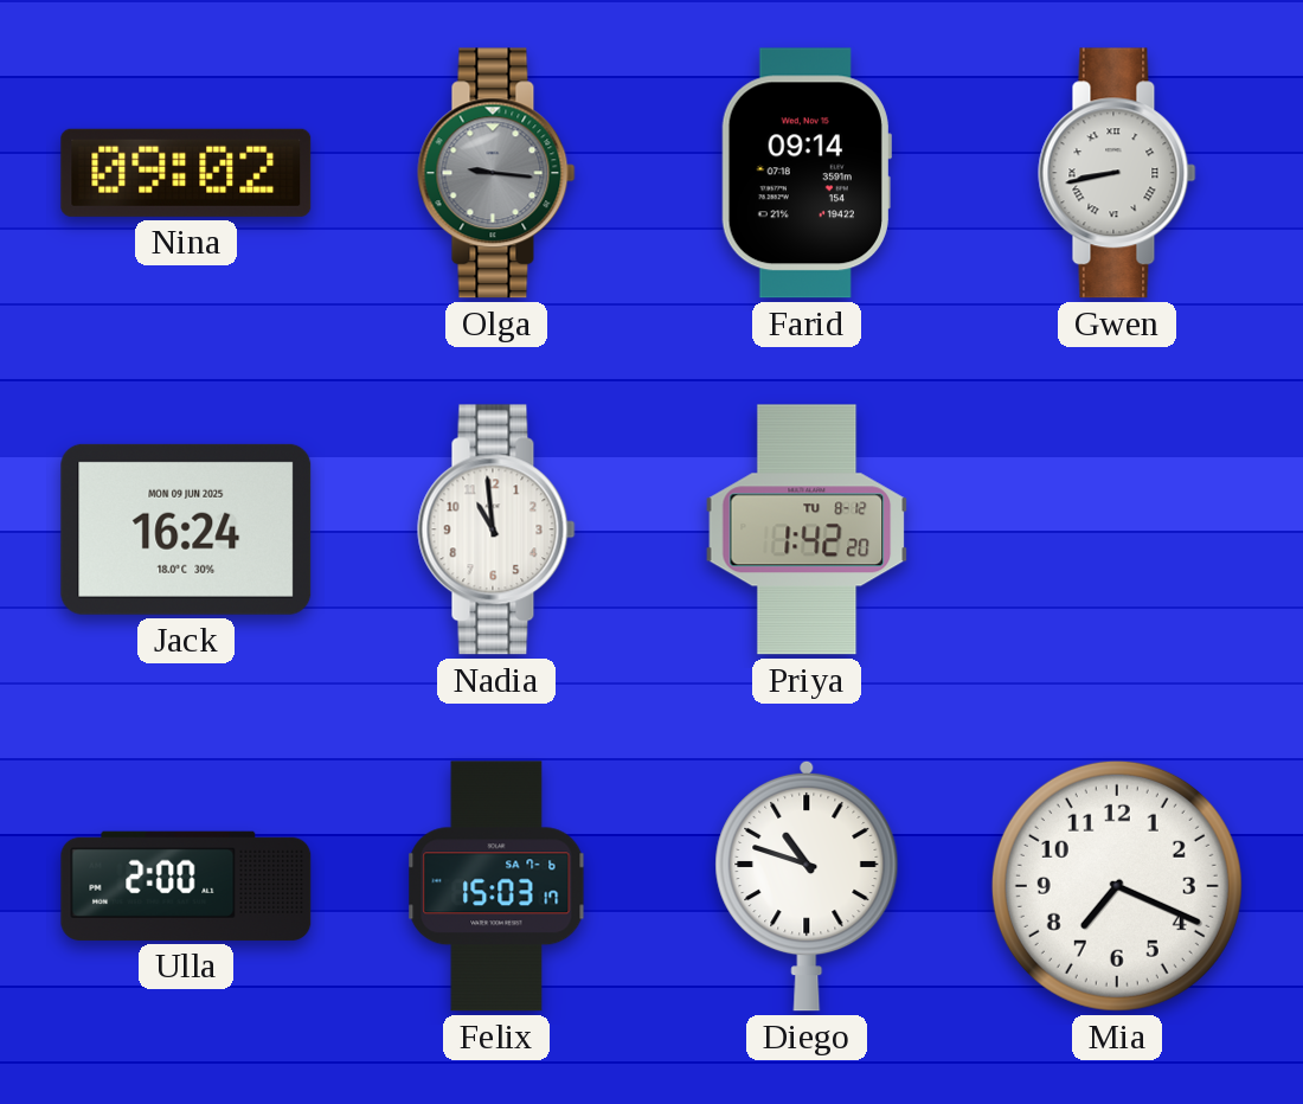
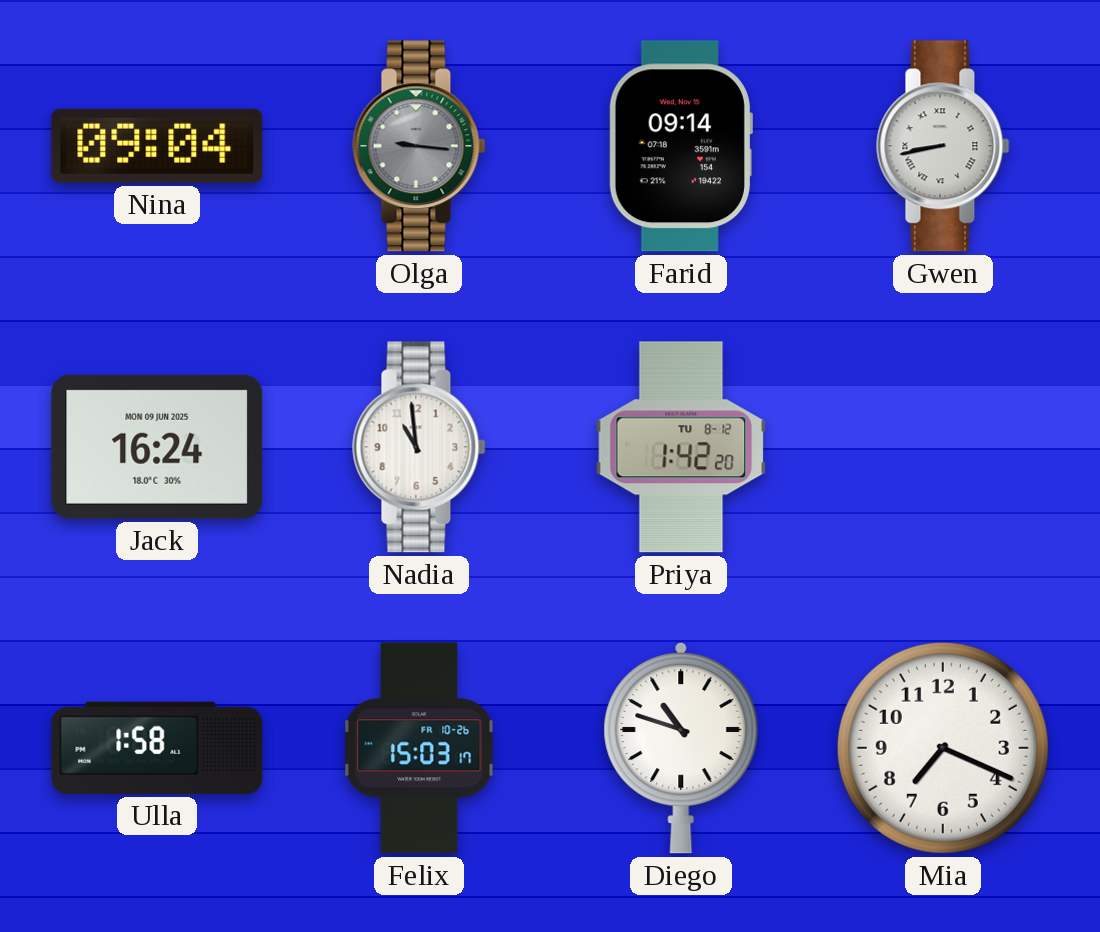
Nina: 09:02 -> 09:04 (157, 146)
Ulla: 2:00 -> 1:58 (157, 748)
Felix date: SA 7-6 -> FR 10-26 (419, 748)
